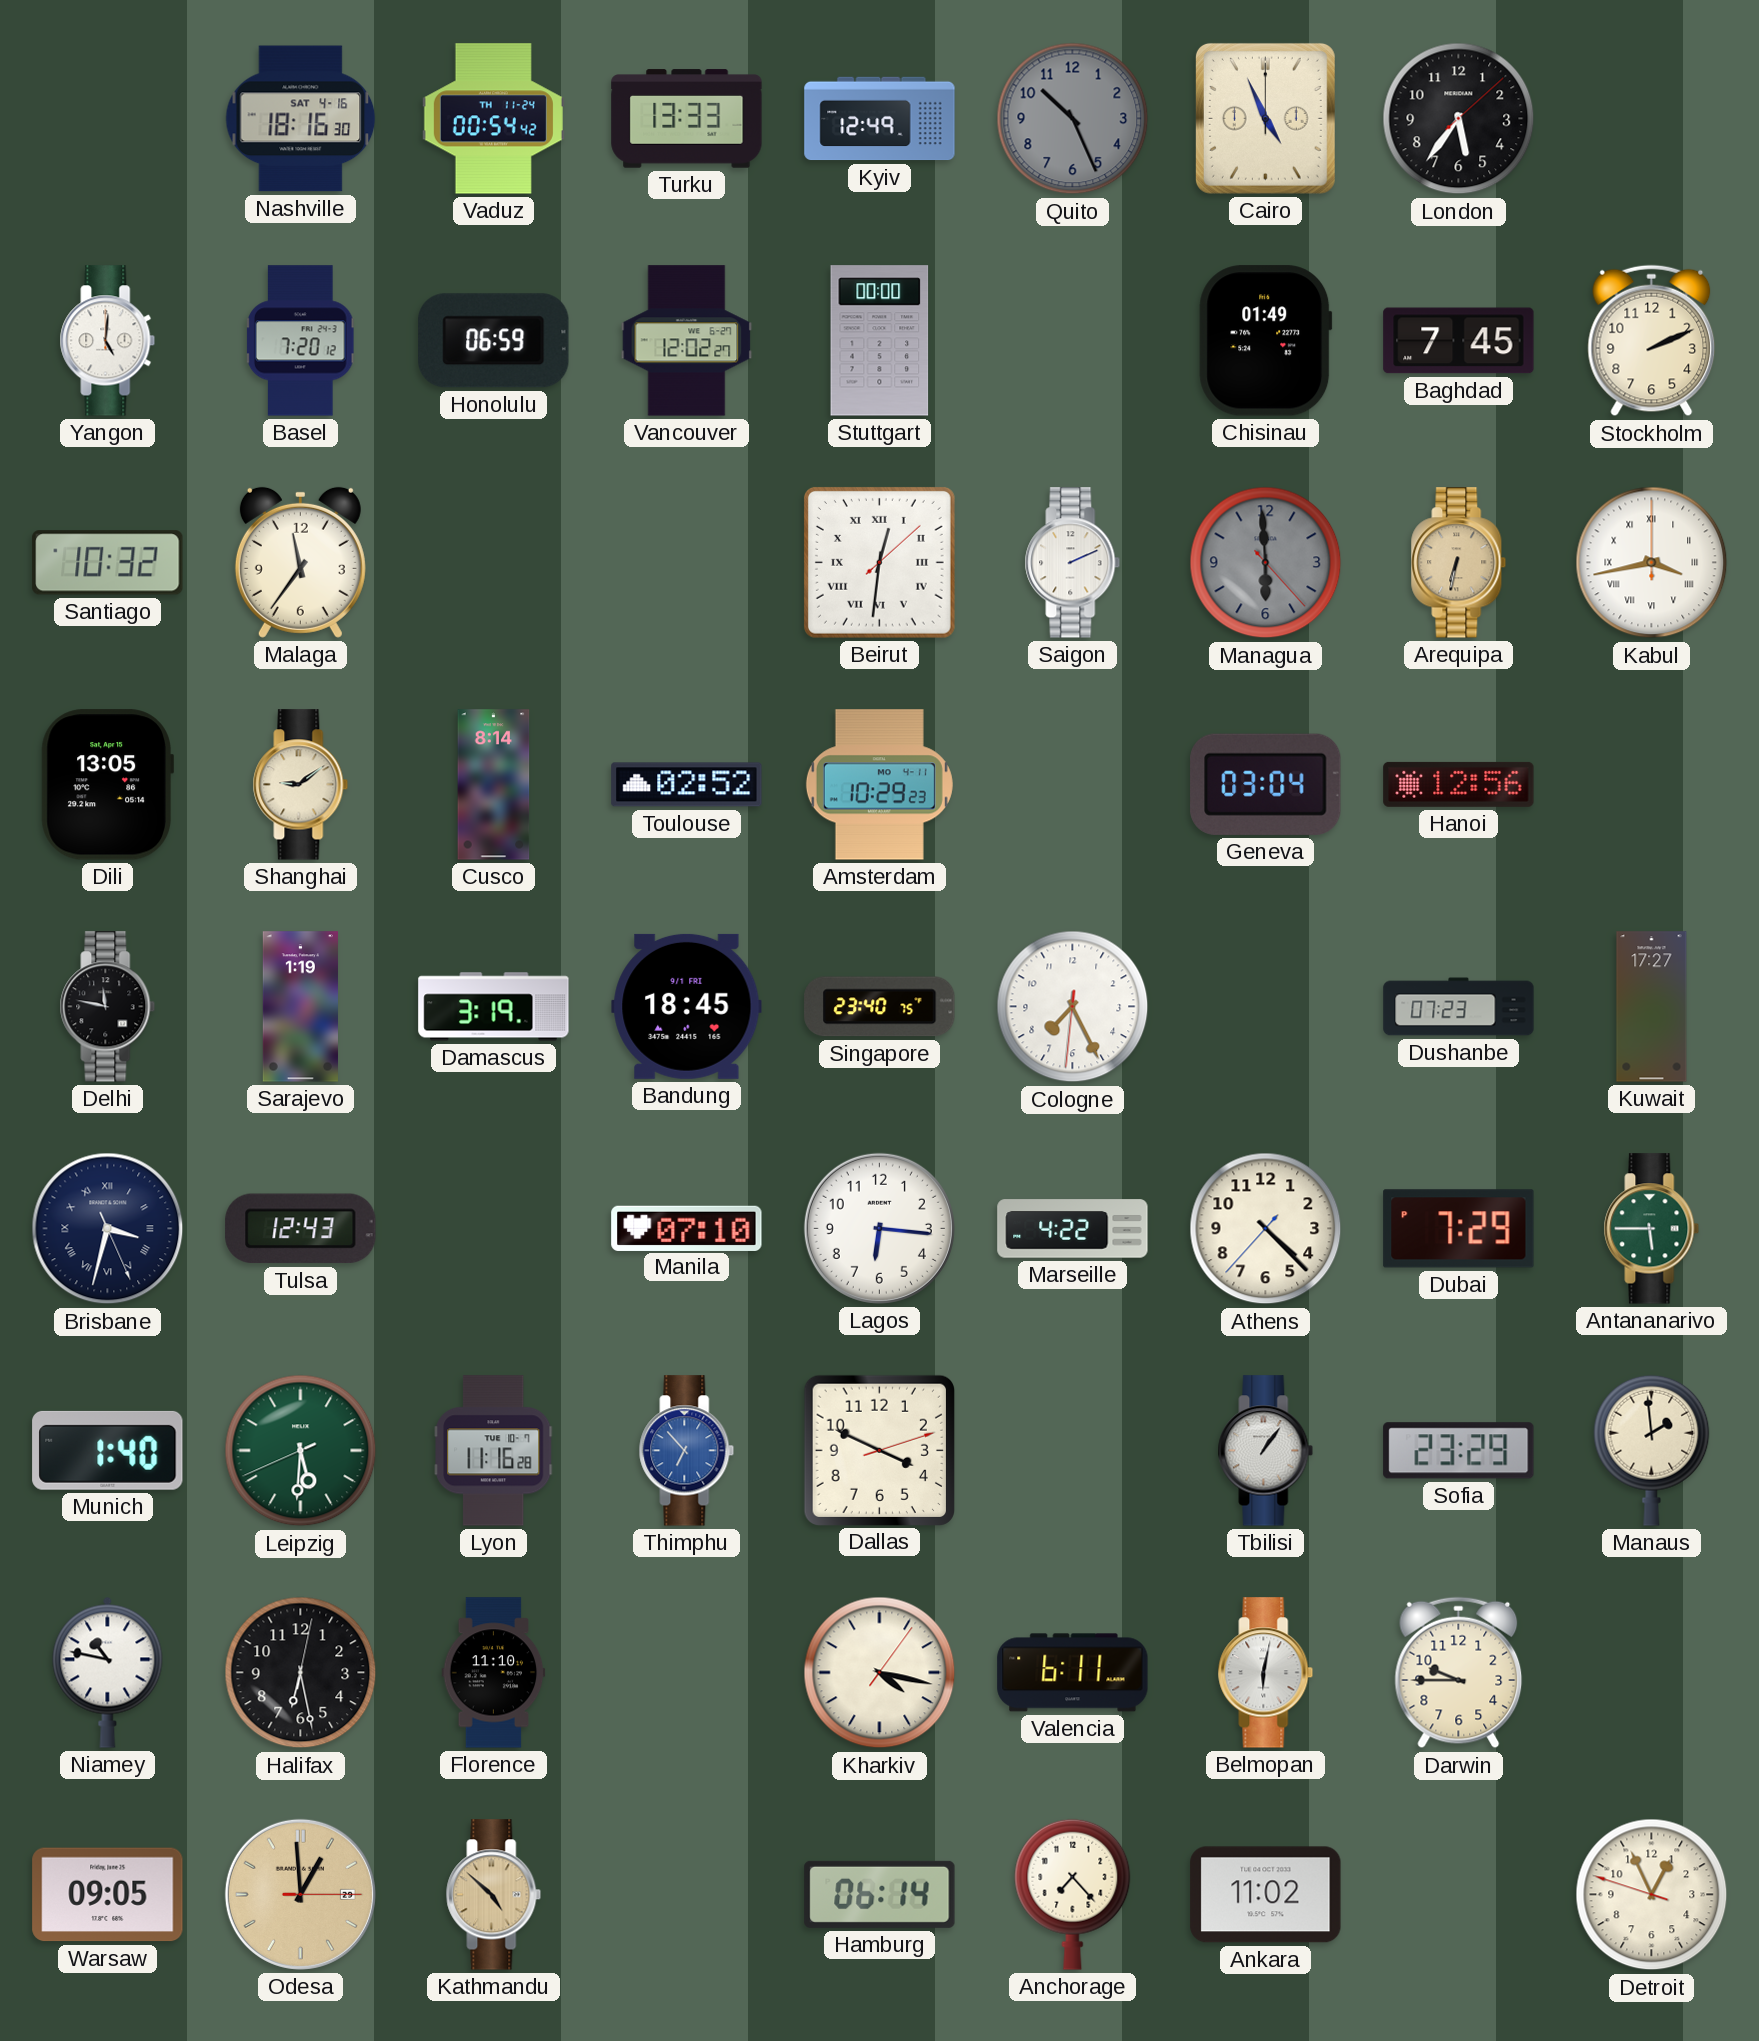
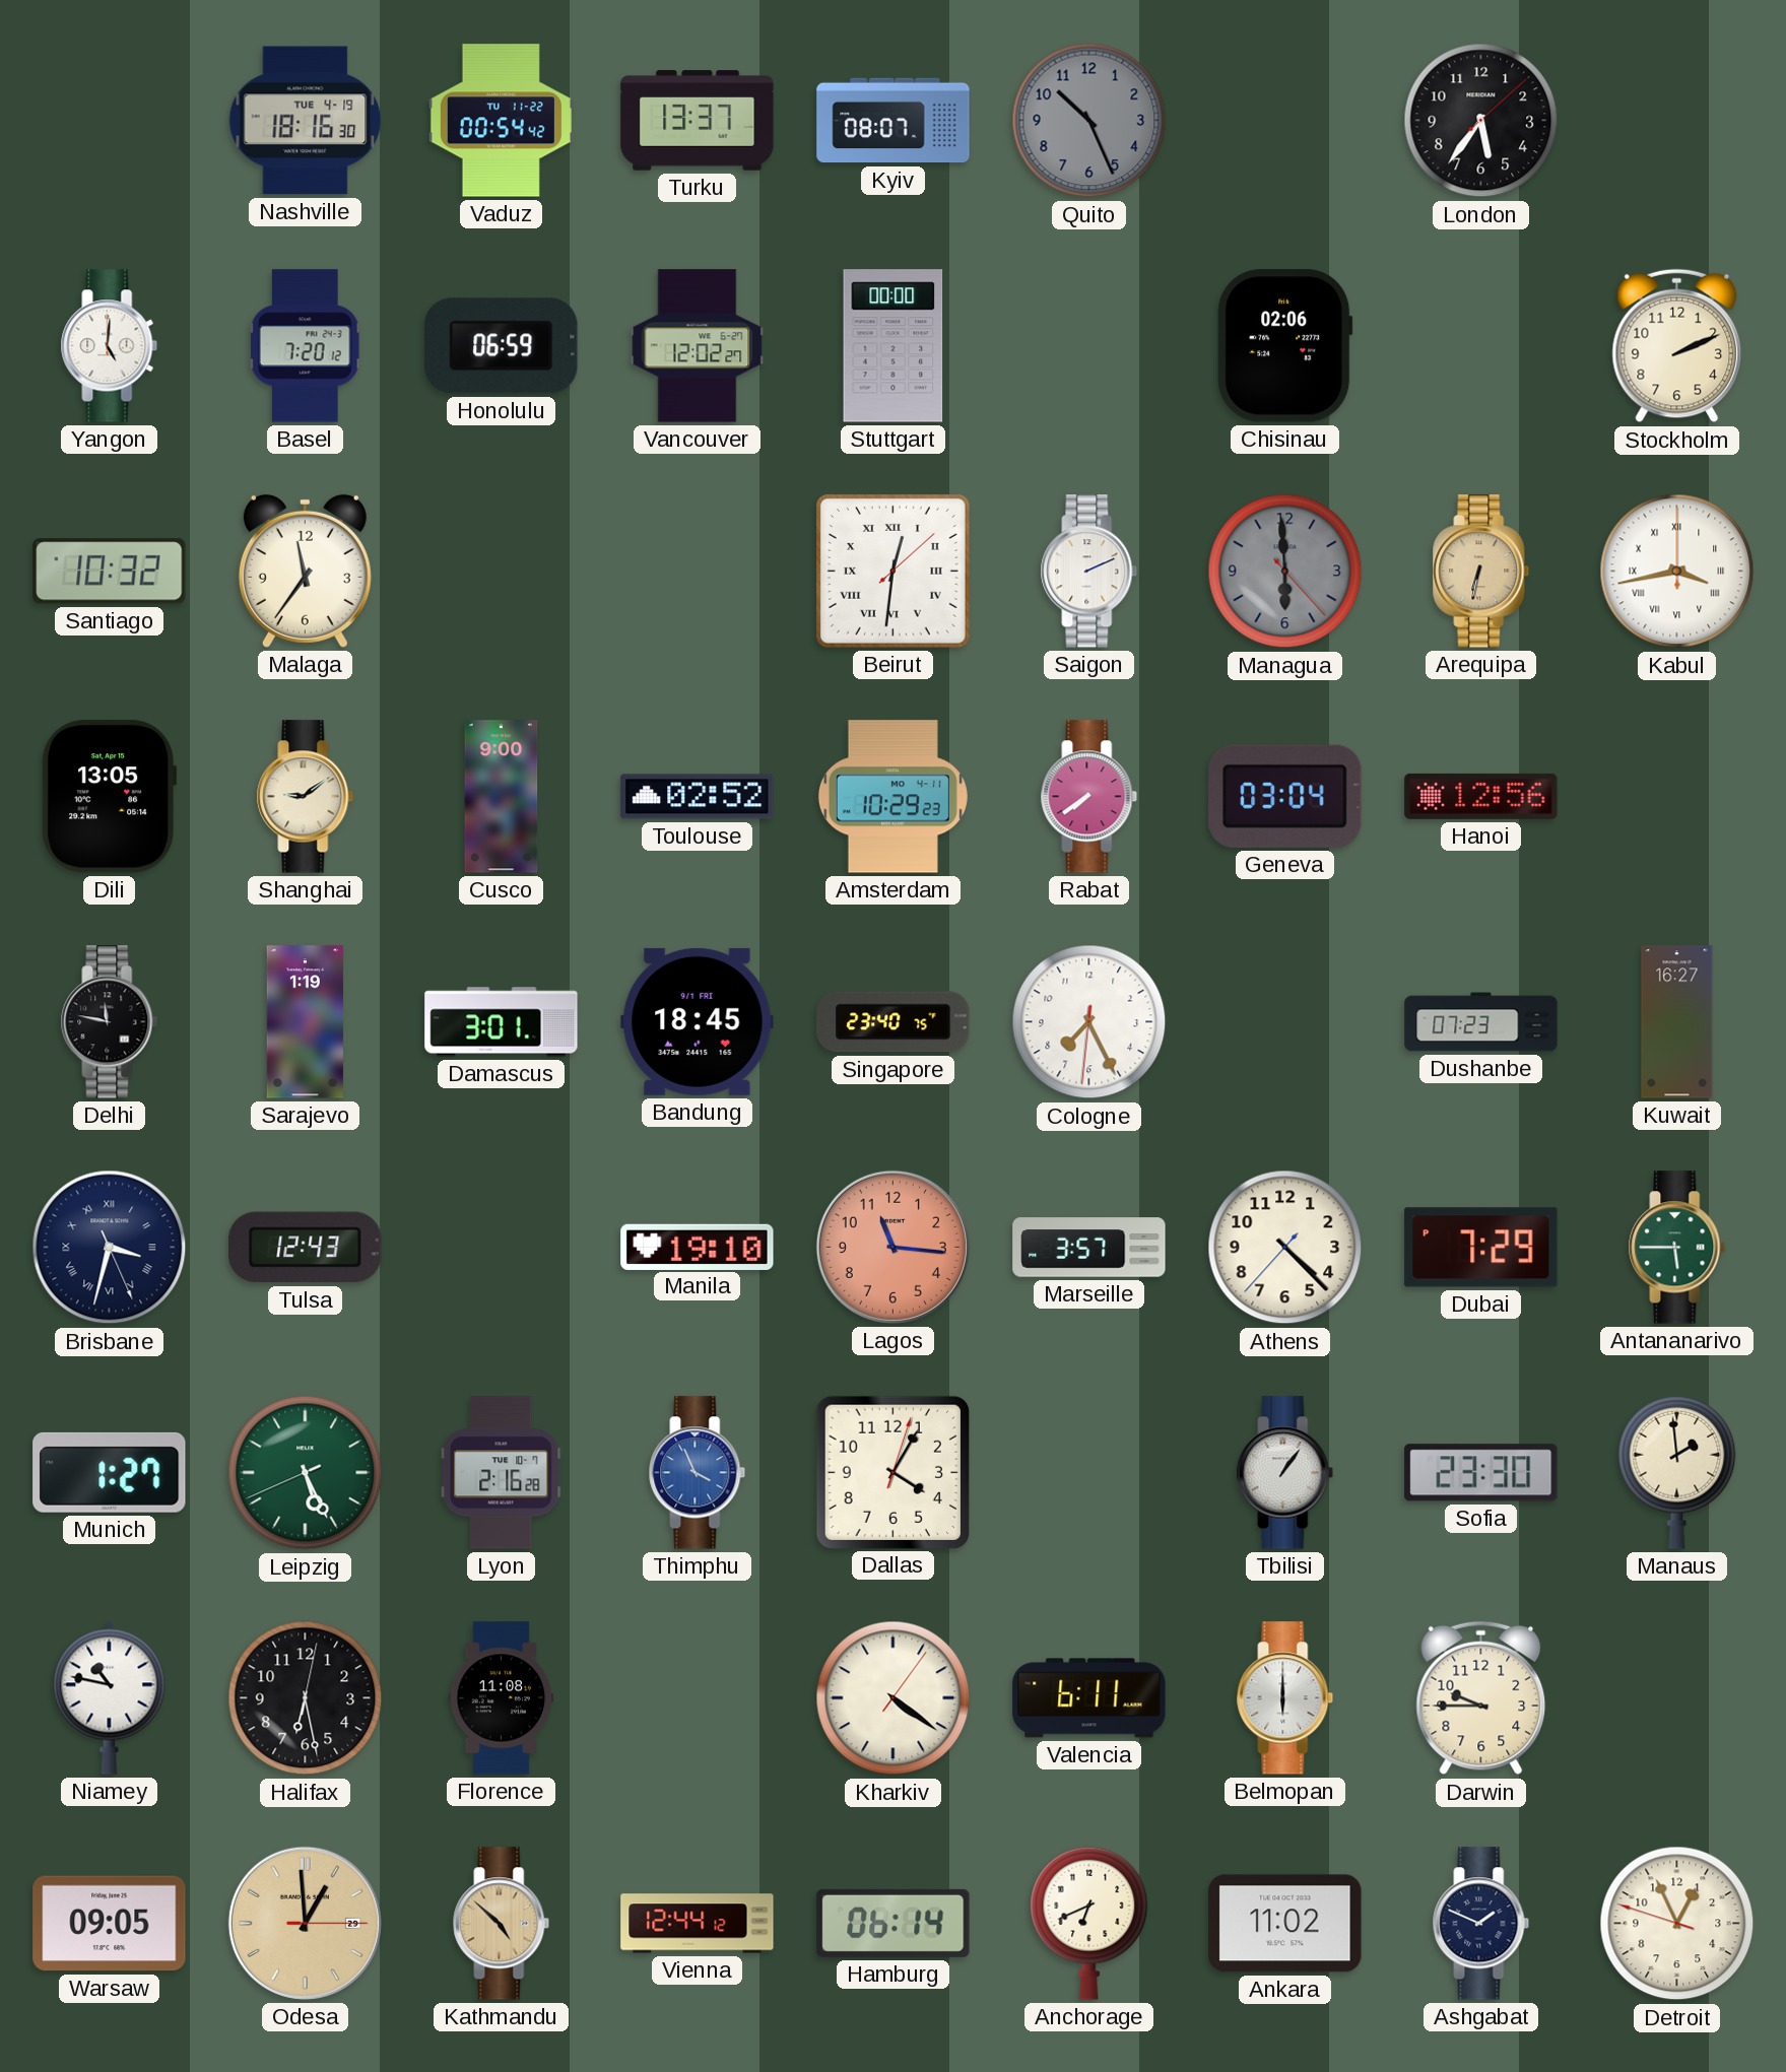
Nashville date: SAT 4-16 -> TUE 4-19 (306, 121)
Vaduz date: TH 11-24 -> TU 11-22 (501, 121)
Turku: 13:33 -> 13:37 (698, 121)
Kyiv: 12:49 -> 08:07 (894, 121)
Cairo: 4:56 -> none (1265, 118)
Chisinau: 01:49 -> 02:06 (1285, 346)
Baghdad: 7:45 -> none (1459, 341)
Cusco: 8:14 -> 9:00 (502, 797)
Rabat: none -> 7:39 (1089, 797)
Damascus: 3:19 -> 3:01 (502, 1022)
Kuwait: 17:27 -> 16:27 (1677, 1022)
Manila: 07:10 -> 19:10 (698, 1247)
Lagos: 6:16 -> 11:16 (892, 1247)
Lagos dial: white -> salmon (892, 1247)
Marseille: 4:22 -> 3:57 (1089, 1248)
Munich: 1:40 -> 1:27 (110, 1472)
Leipzig: 5:30 -> 5:25 (306, 1473)
Lyon: 11:16 -> 2:16 (502, 1473)
Thimphu: 6:53 -> 3:56 (698, 1473)
Dallas: 3:49 -> 4:05 (892, 1472)
Sofia: 23:29 -> 23:30 (1481, 1473)
Florence: 11:10 -> 11:08 (502, 1698)
Kharkiv: 4:17 -> 4:21 (894, 1698)
Belmopan: 6:02 -> 6:00 (1285, 1698)
Vienna: none -> 12:44 (698, 1924)
Anchorage: 7:23 -> 6:41 (1089, 1923)
Ashgabat: none -> 1:49 (1481, 1924)
